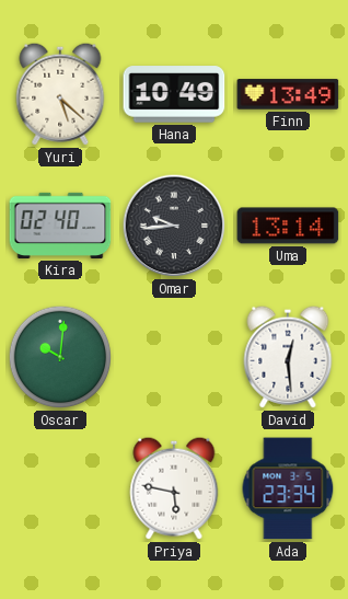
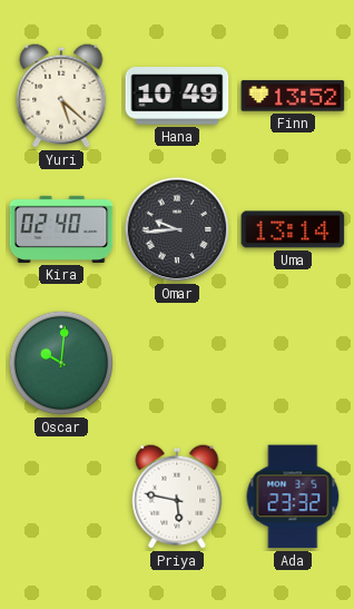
Finn: 13:49 -> 13:52 (293, 96)
David: 12:29 -> none (288, 357)
Ada: 23:34 -> 23:32 (293, 497)
